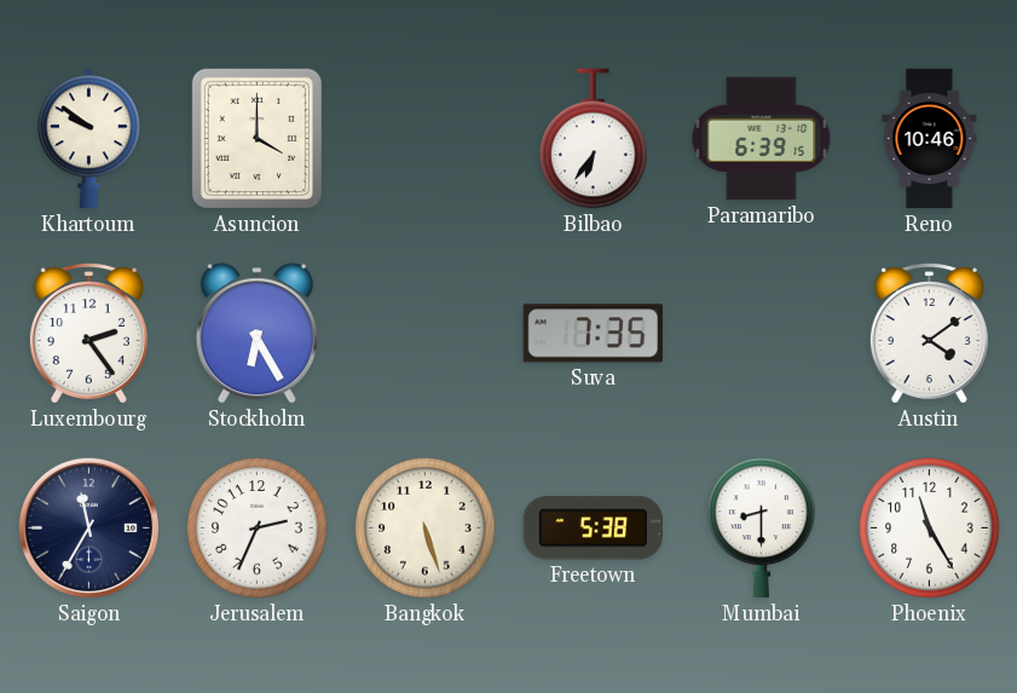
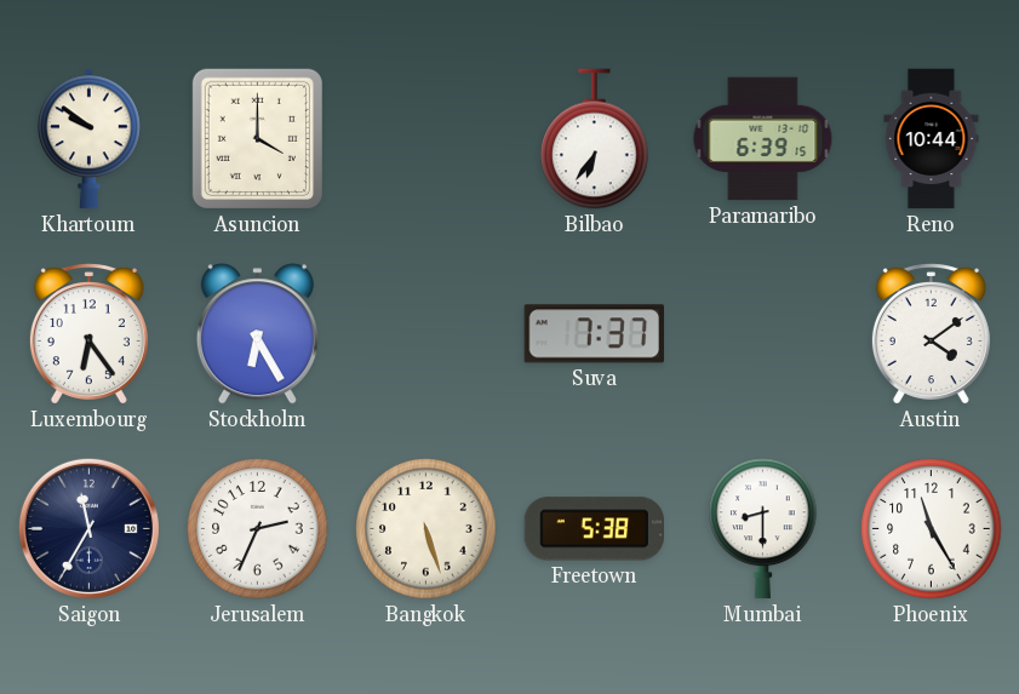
Reno: 10:46 -> 10:44 (932, 139)
Luxembourg: 2:24 -> 6:24 (88, 334)
Suva: 7:35 -> 7:37 (594, 334)
